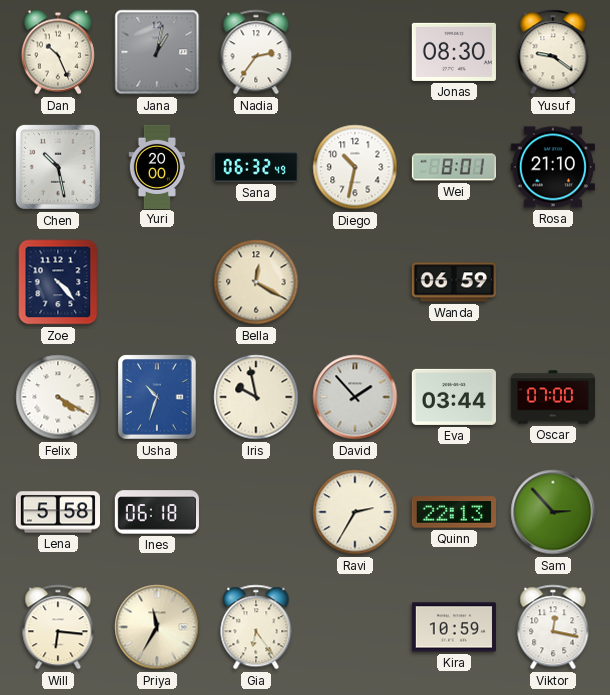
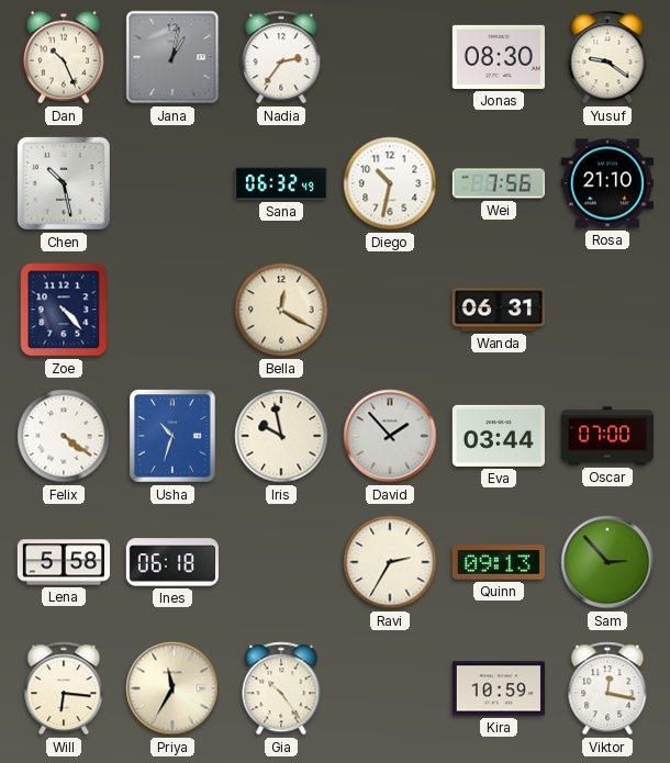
Yuri: 20:00 -> none (157, 166)
Wei: 8:01 -> 7:56 (499, 183)
Wanda: 06:59 -> 06:31 (499, 310)
Felix: 4:20 -> 4:21 (64, 436)
Quinn: 22:13 -> 09:13 (499, 562)
Gia: 6:24 -> 10:24 (281, 688)
